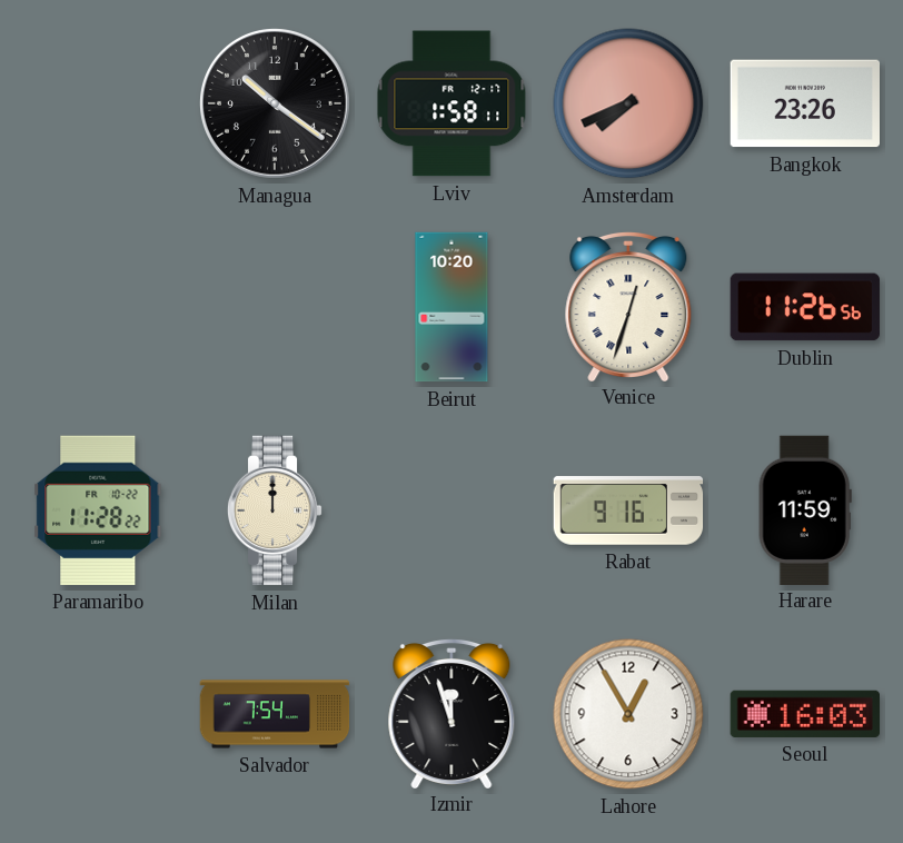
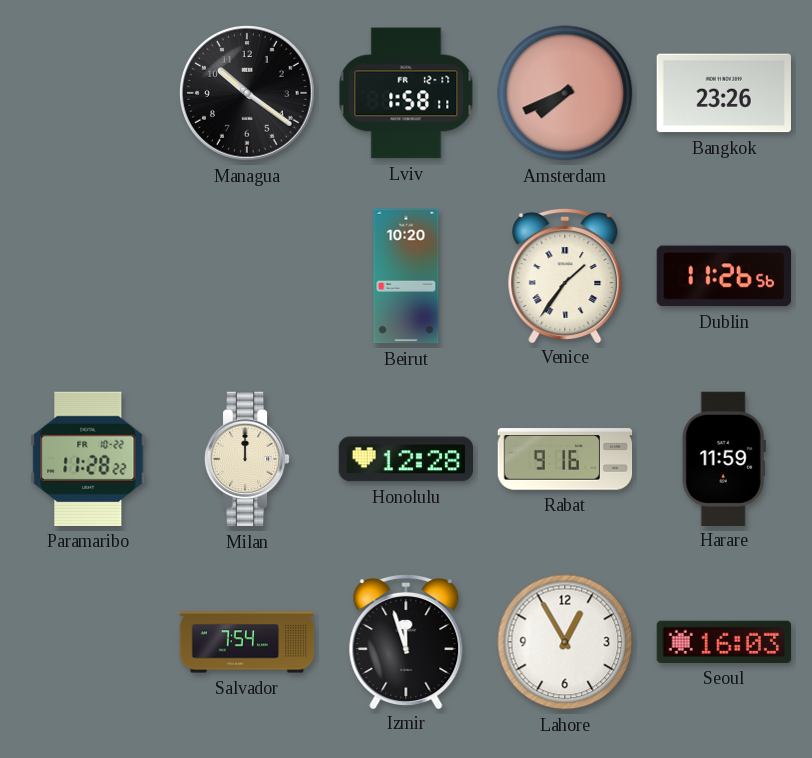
Venice: 12:33 -> 1:36 (565, 275)
Honolulu: none -> 12:28 (405, 459)
